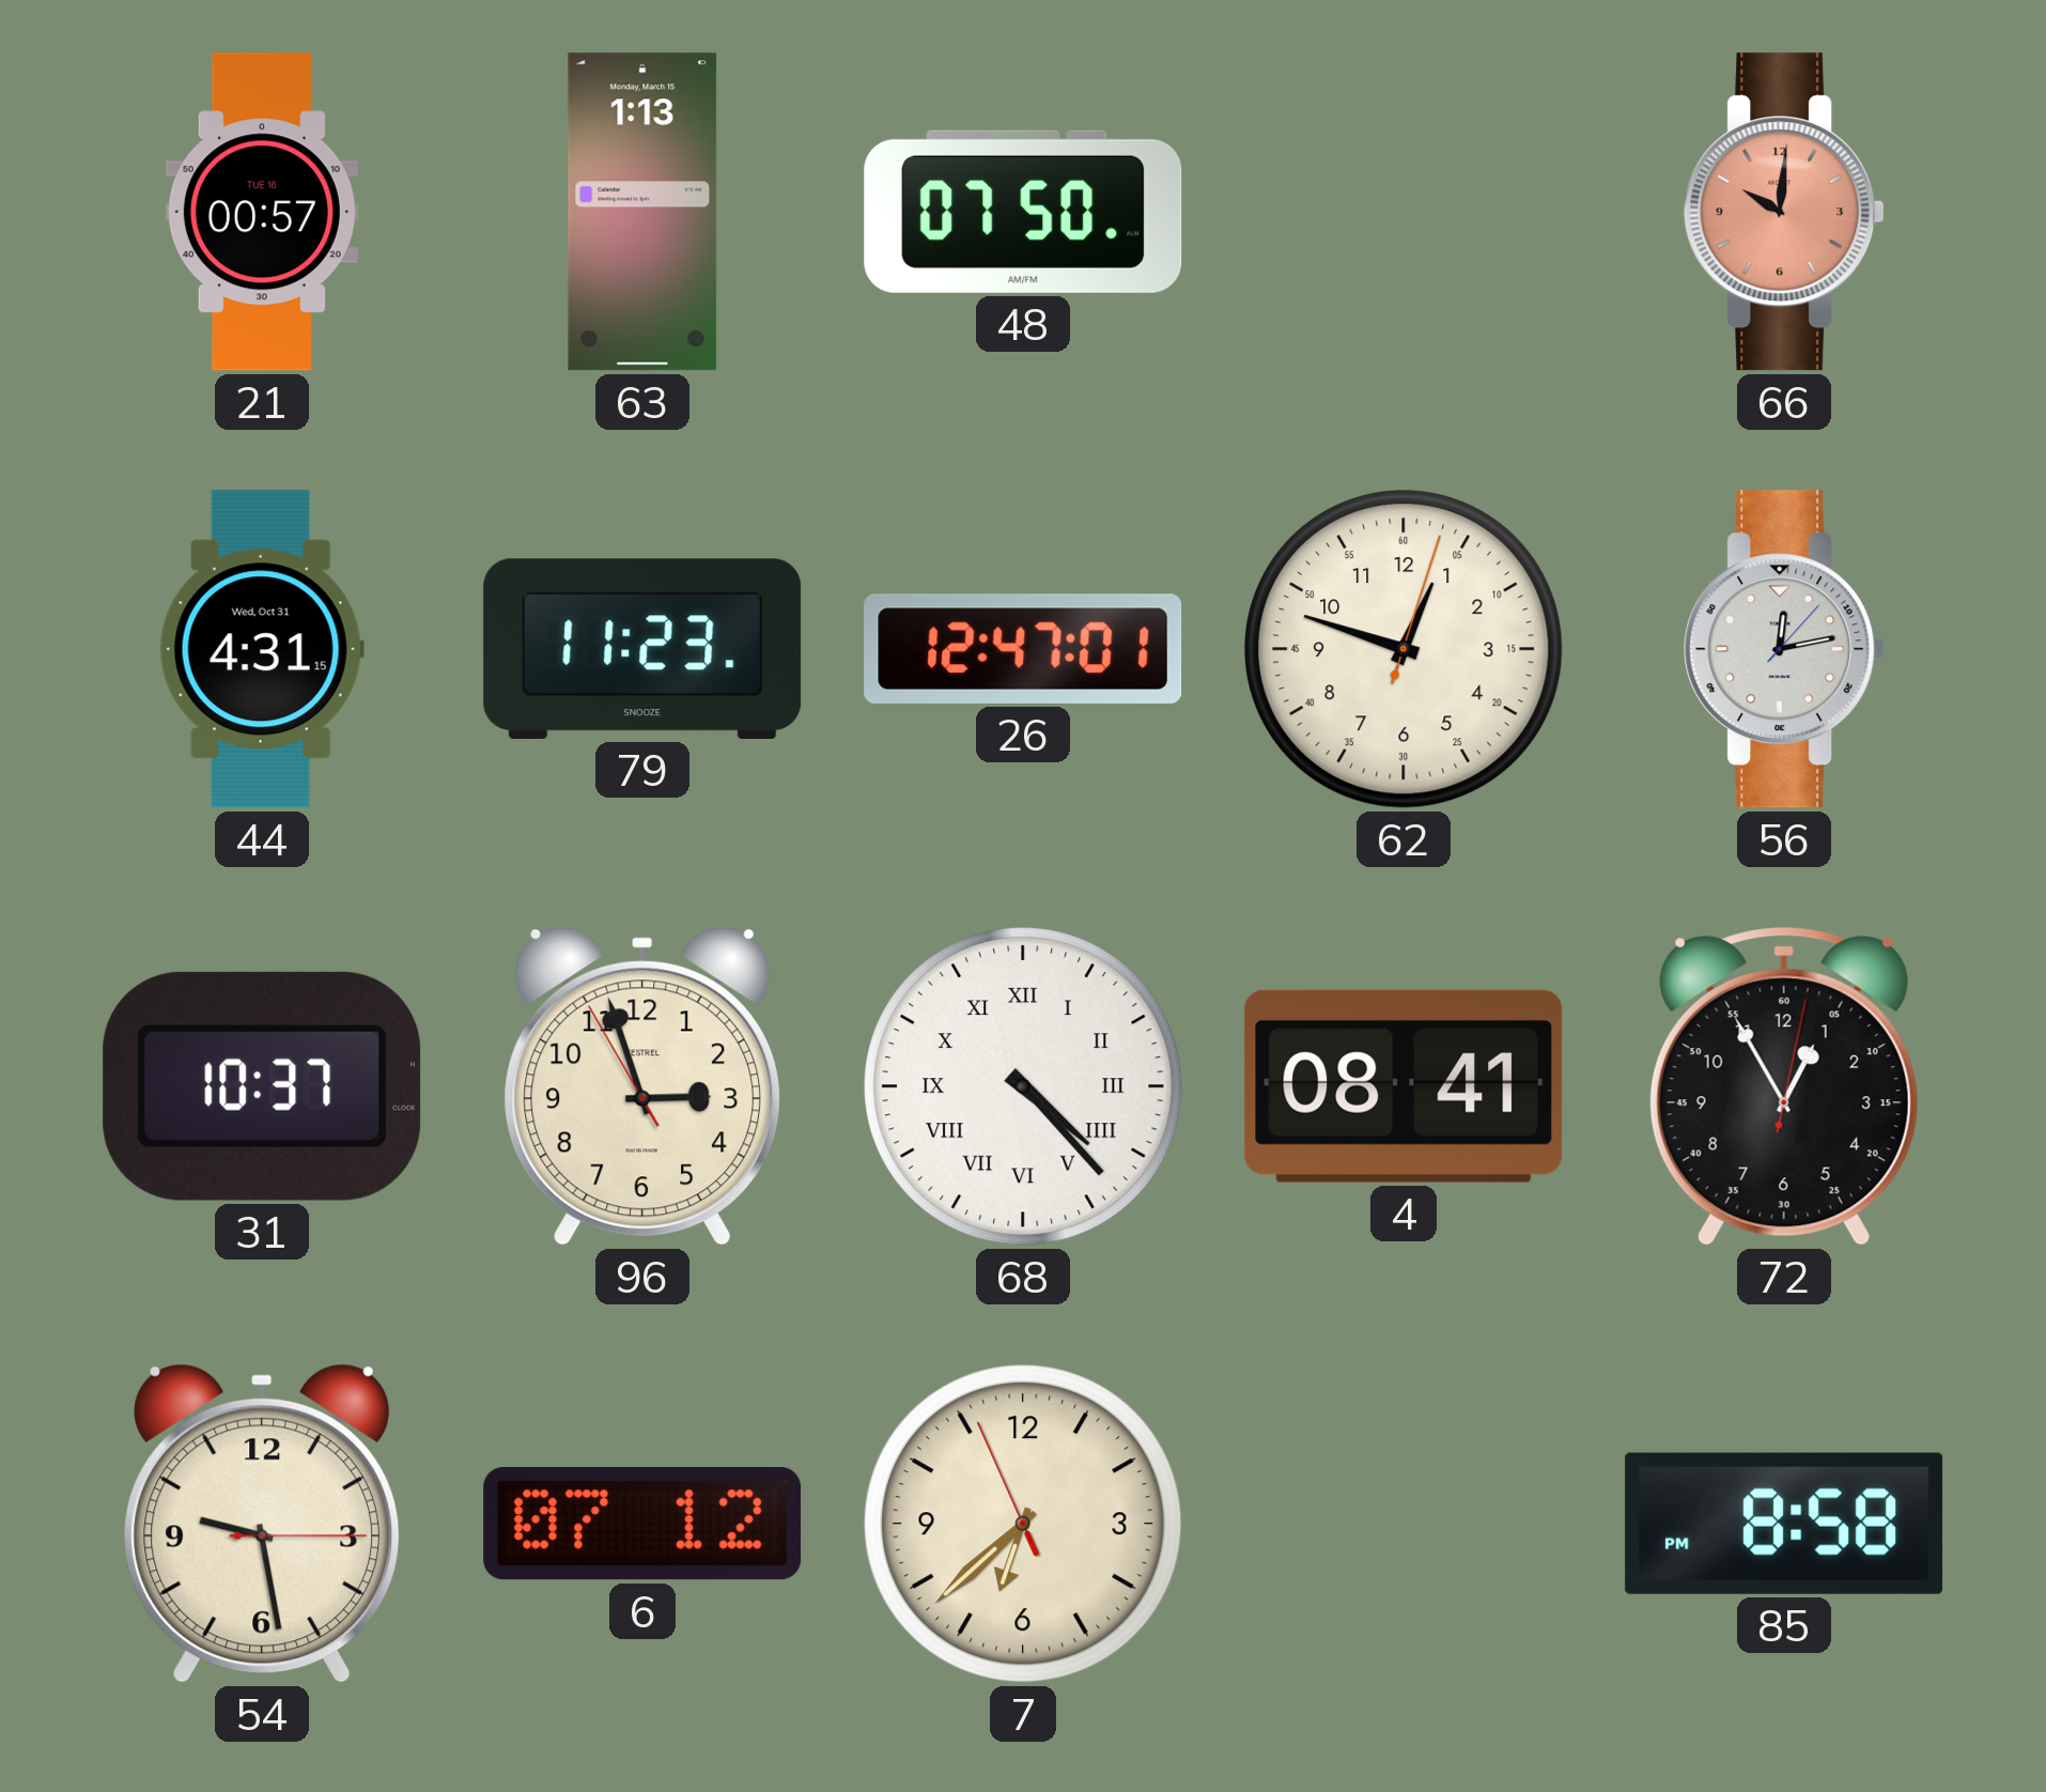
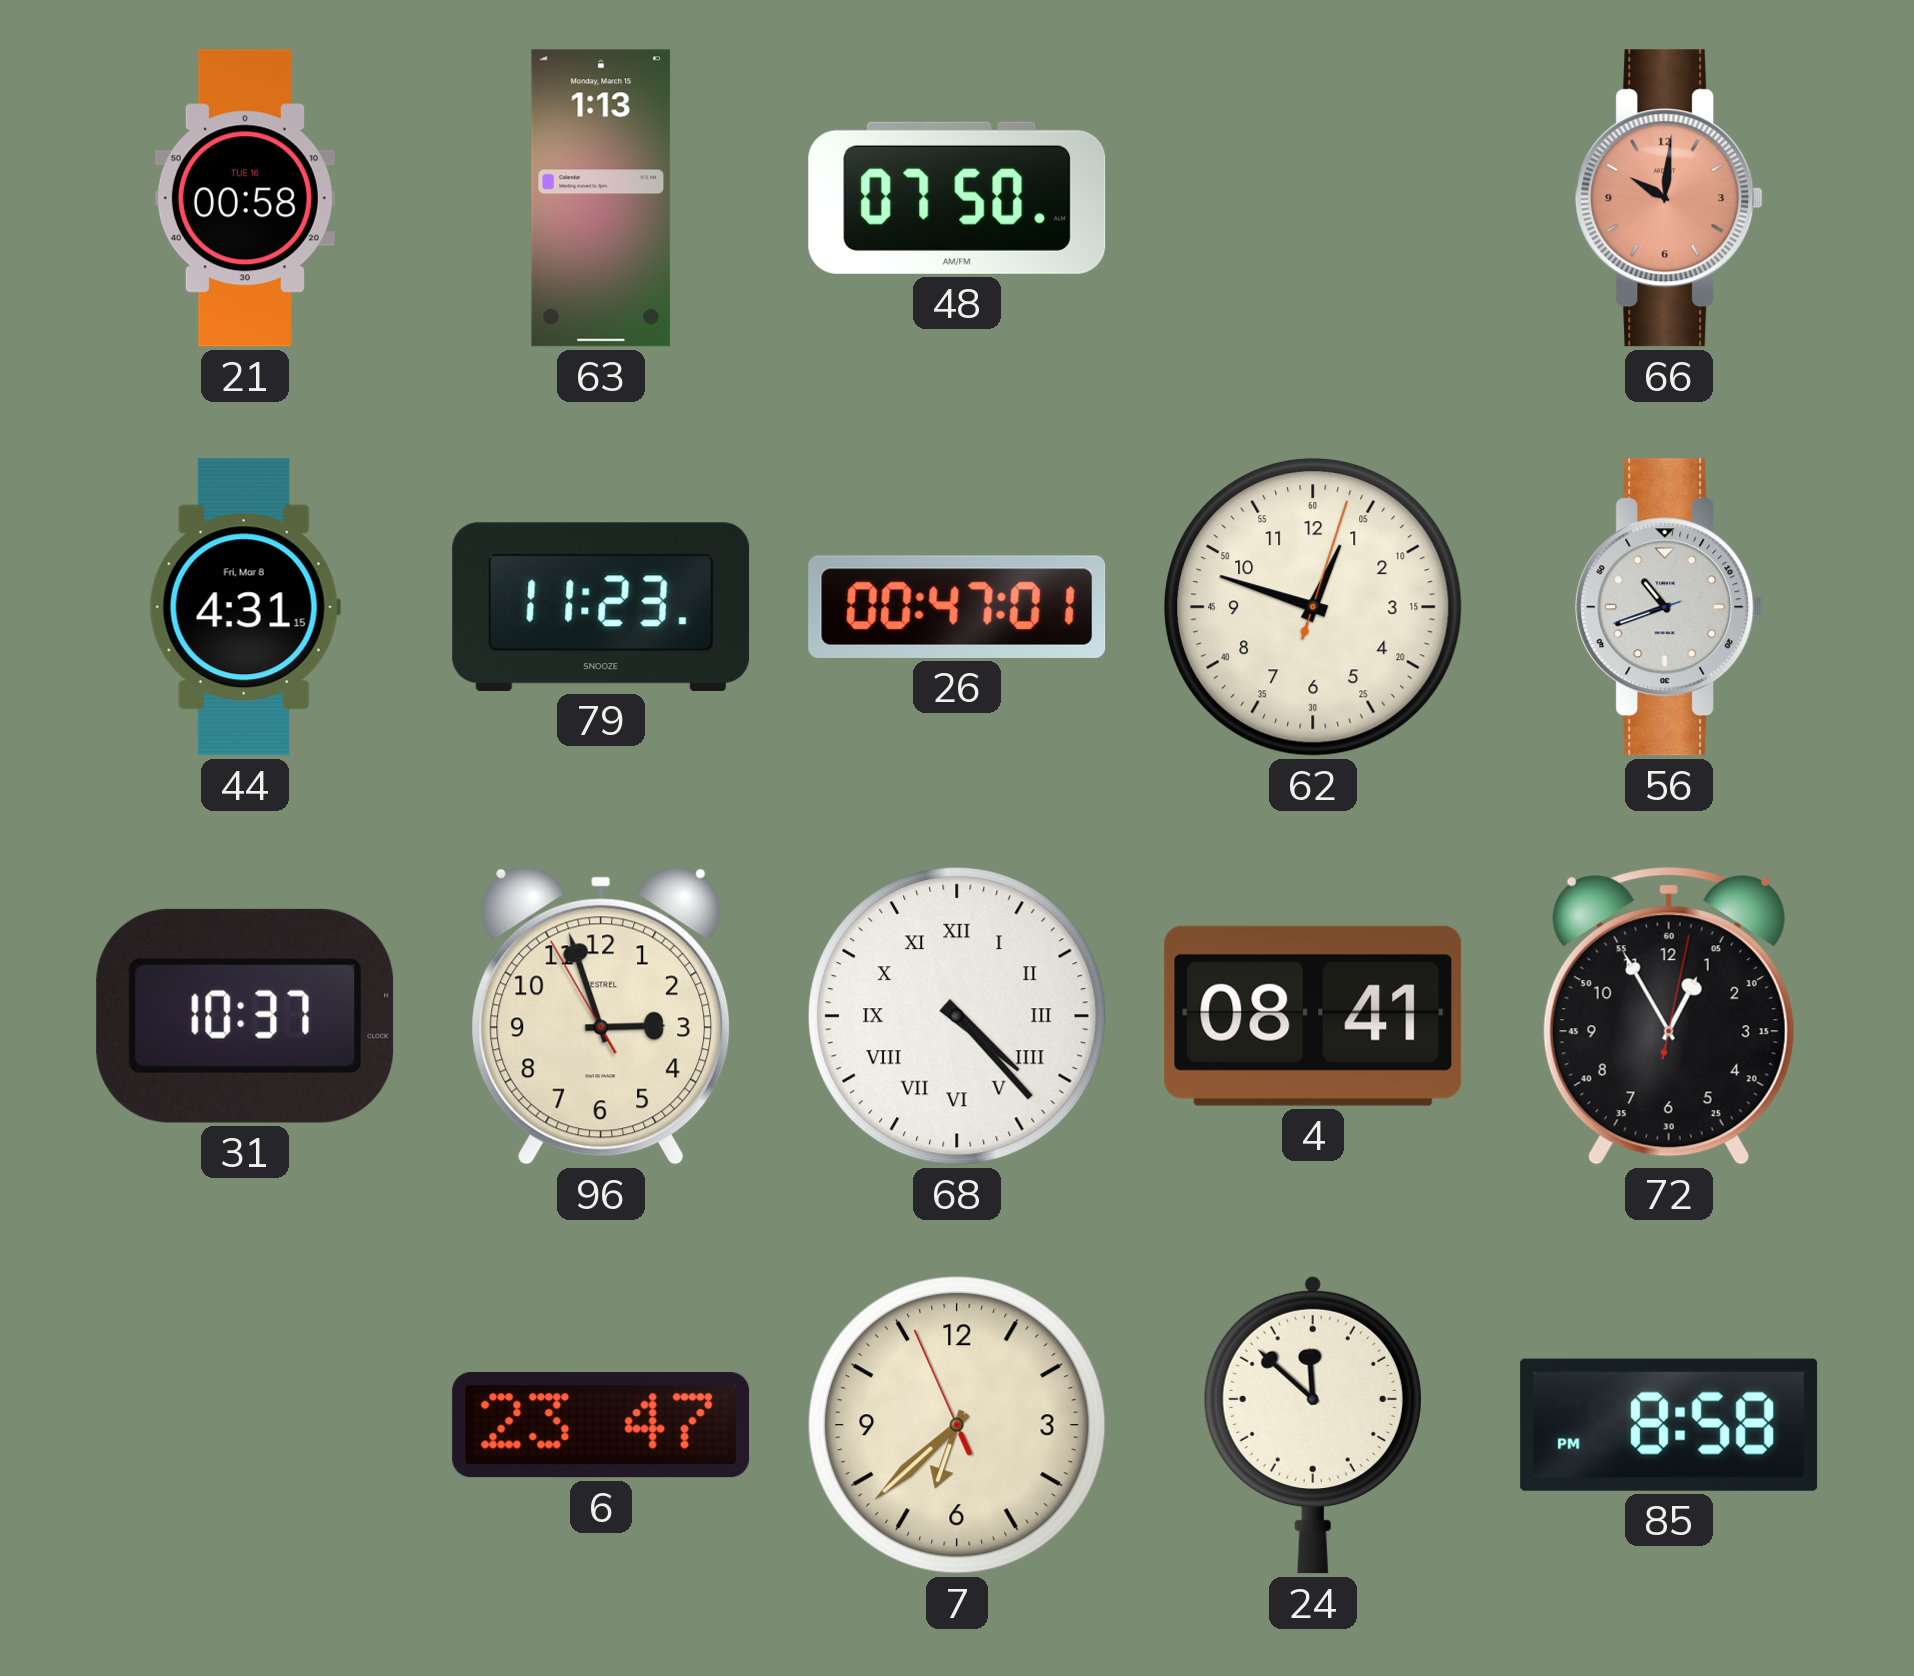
21: 00:57 -> 00:58 (245, 198)
44 date: Wed, Oct 31 -> Fri, Mar 8 (245, 607)
26: 12:47 -> 00:47 (957, 607)
56: 12:13 -> 10:41 (1669, 607)
54: 9:28 -> none (262, 1524)
6: 07:12 -> 23:47 (601, 1425)
24: none -> 11:52 (1313, 1425)
